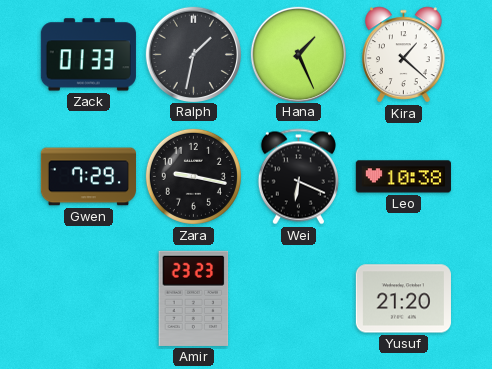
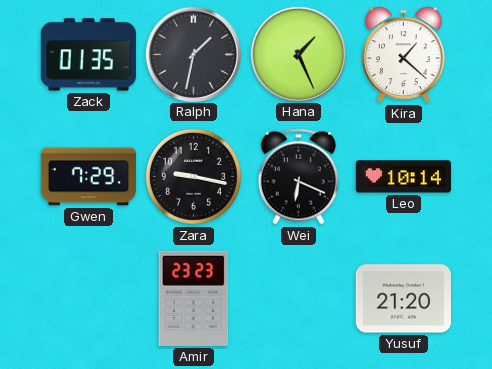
Zack: 01:33 -> 01:35 (88, 55)
Leo: 10:38 -> 10:14 (403, 177)
